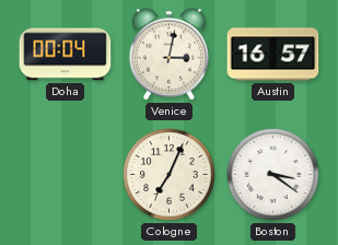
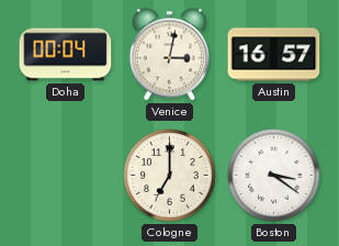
Cologne: 7:04 -> 7:00 (170, 176)
